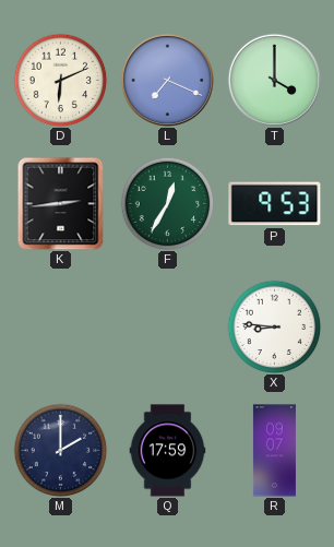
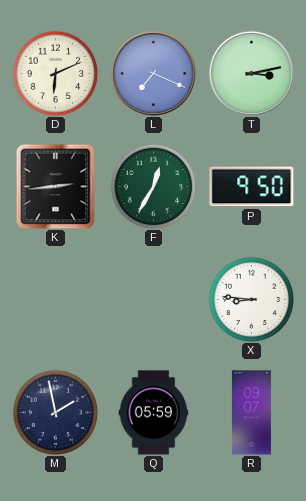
T: 4:00 -> 3:13 (251, 73)
P: 9:53 -> 9:50 (252, 187)
M: 2:00 -> 1:58 (55, 412)
Q: 17:59 -> 05:59 (154, 413)
